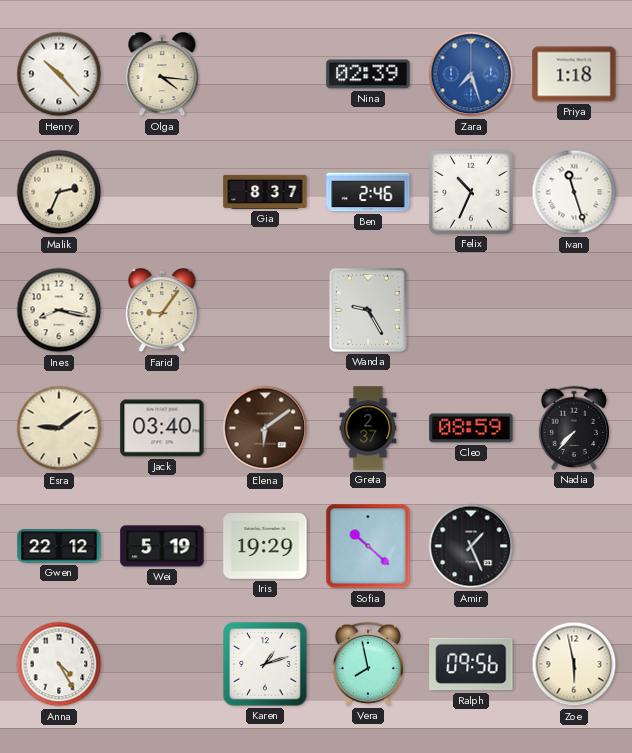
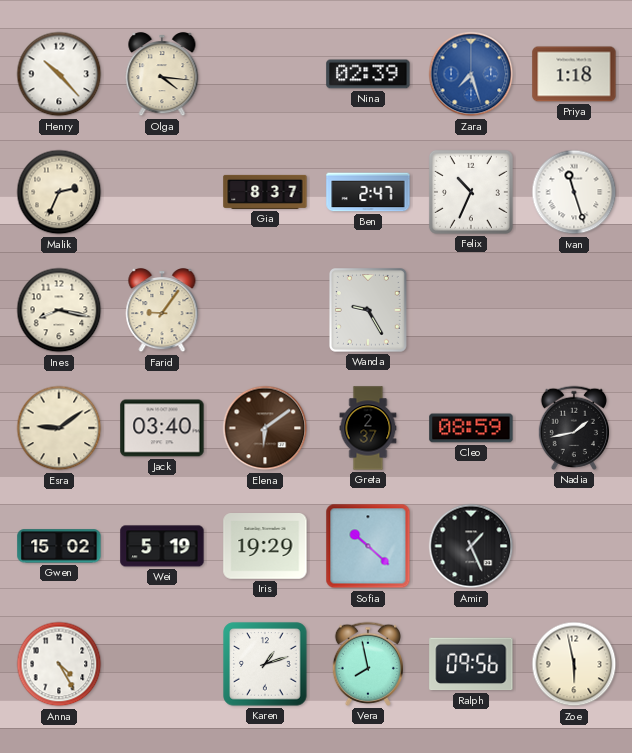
Ben: 2:46 -> 2:47 (368, 192)
Nadia: 7:37 -> 1:43 (573, 428)
Gwen: 22:12 -> 15:02 (59, 546)
